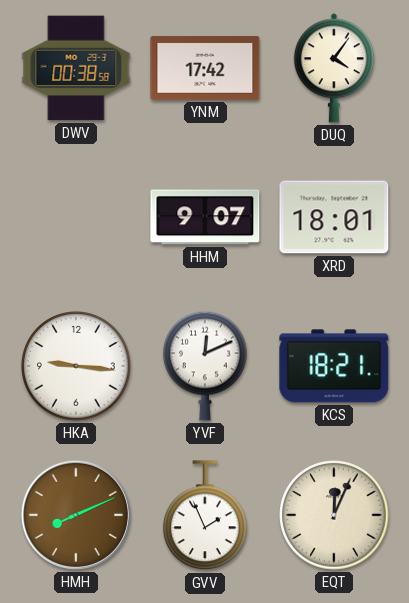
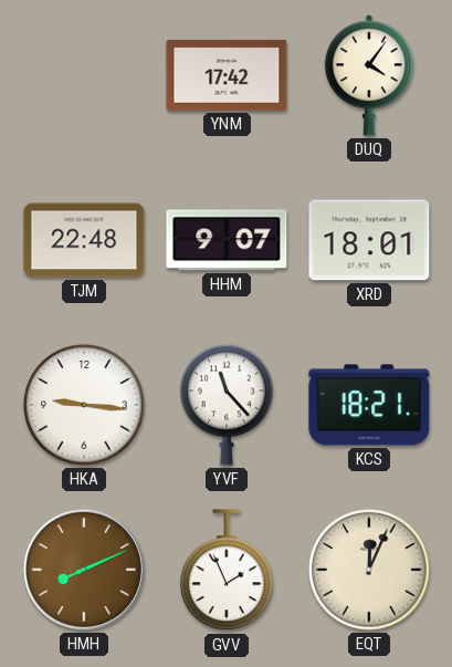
DWV: 00:38 -> none (76, 68)
TJM: none -> 22:48 (84, 240)
YVF: 12:11 -> 11:23 (228, 405)
